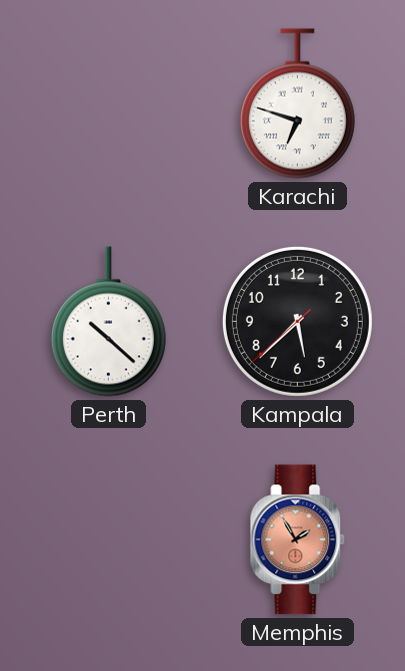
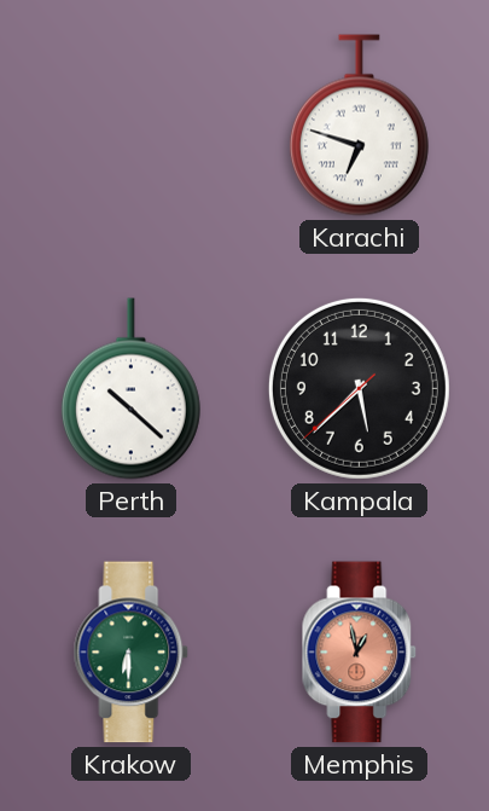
Krakow: none -> 6:30 (132, 653)
Memphis: 1:55 -> 12:58 (360, 653)
